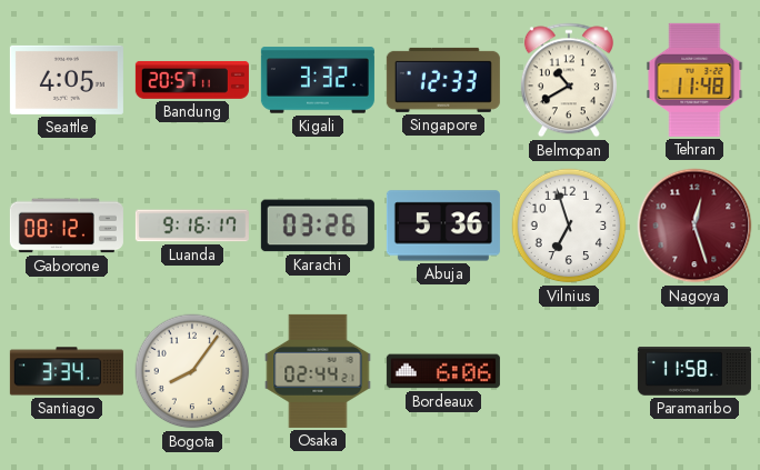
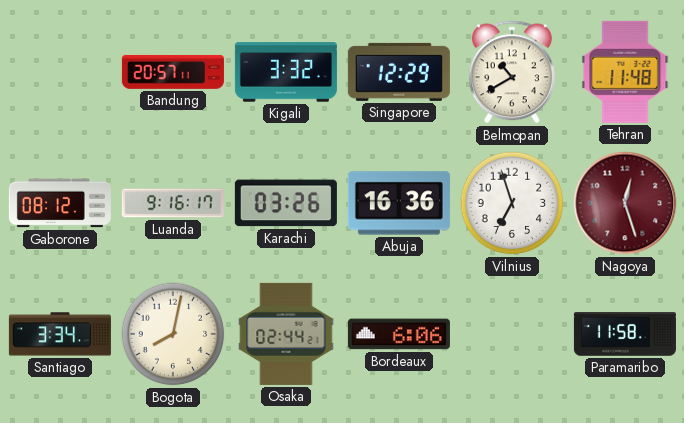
Seattle: 4:05 -> none (67, 80)
Singapore: 12:33 -> 12:29 (399, 72)
Abuja: 5:36 -> 16:36 (399, 203)
Bogota: 8:06 -> 8:02 (173, 334)
